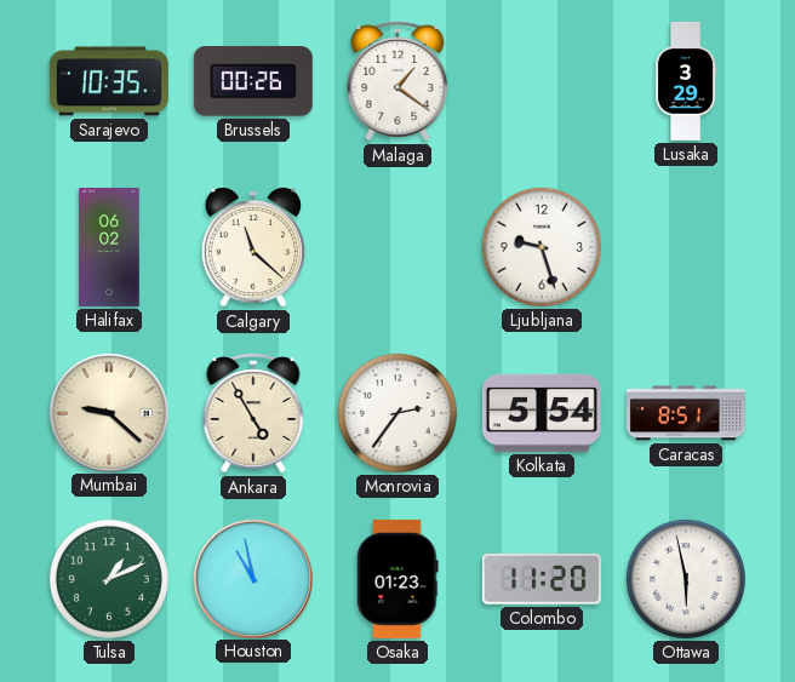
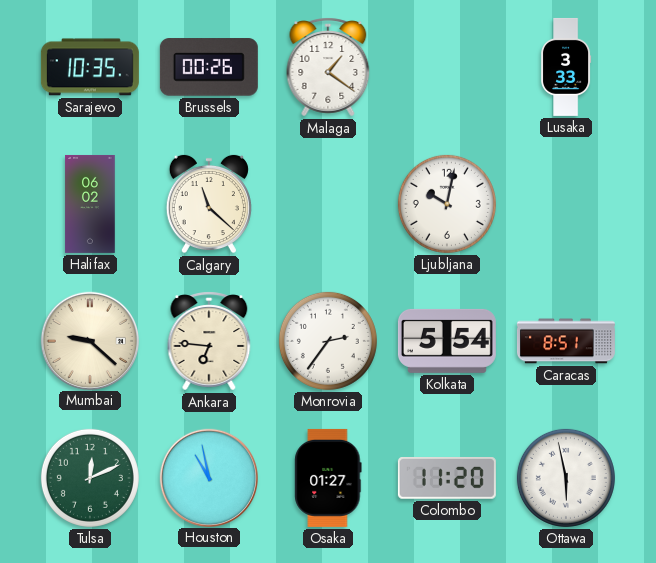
Lusaka: 3:29 -> 3:33 (567, 67)
Ljubljana: 9:27 -> 10:02 (447, 204)
Ankara: 4:55 -> 6:46 (209, 341)
Tulsa: 1:11 -> 12:11 (90, 478)
Osaka: 01:23 -> 01:27 (328, 478)
